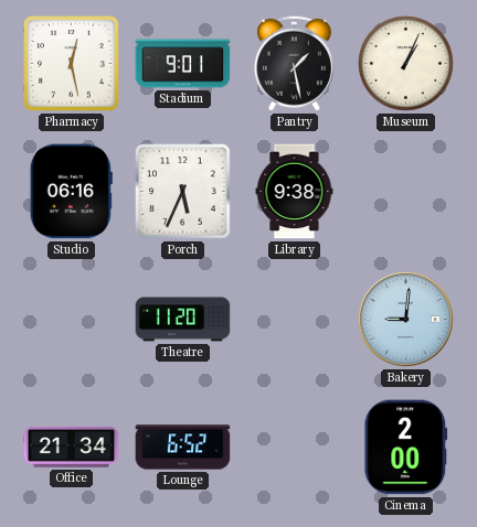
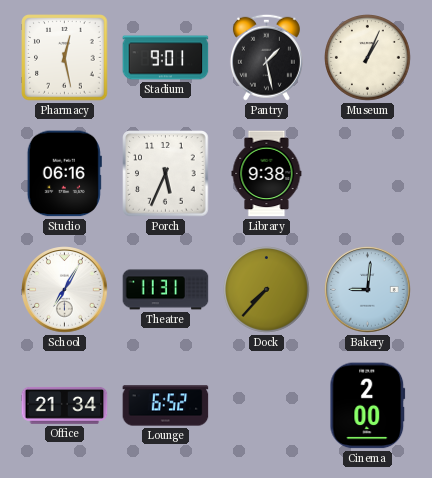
School: none -> 7:05 (65, 290)
Theatre: 11:20 -> 11:31 (166, 290)
Dock: none -> 7:37 (267, 290)
